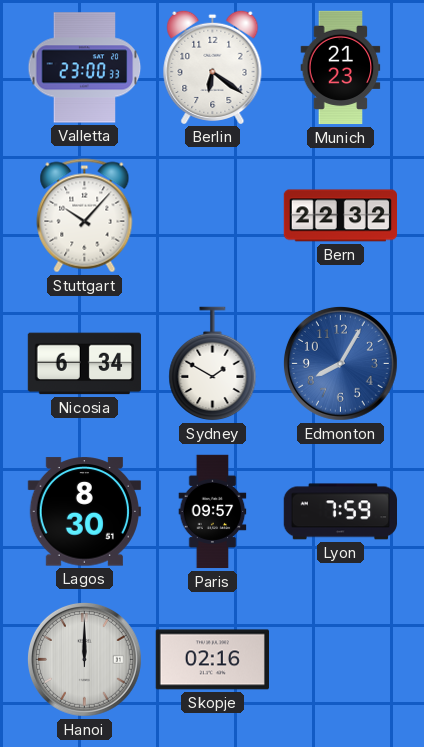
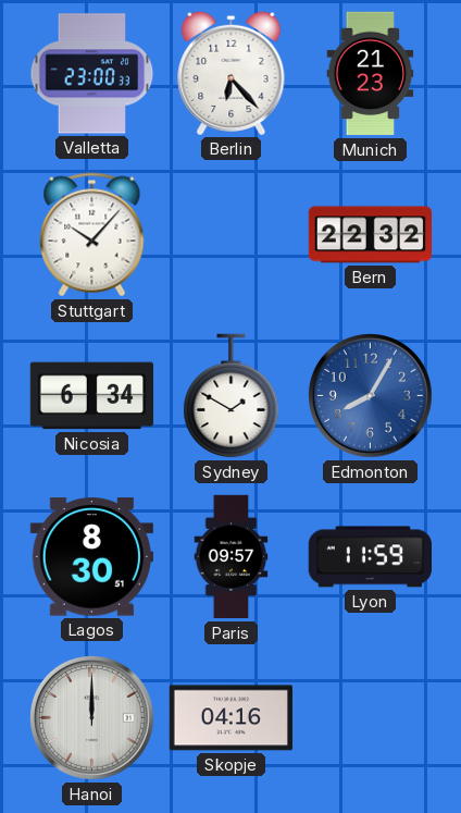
Berlin: 6:21 -> 6:23 (232, 73)
Lyon: 7:59 -> 11:59 (370, 557)
Skopje: 02:16 -> 04:16 (230, 718)
